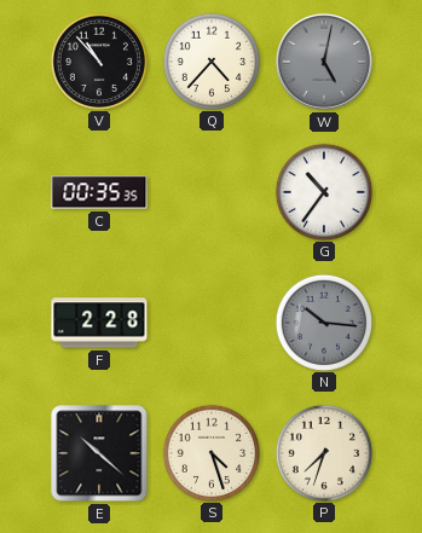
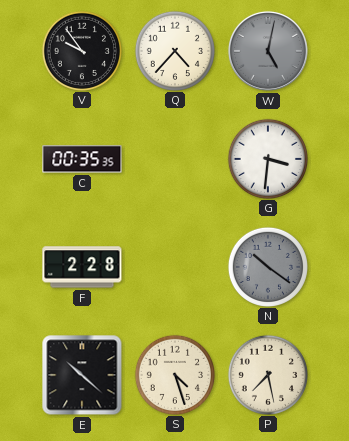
V: 10:53 -> 9:54 (81, 50)
G: 10:36 -> 3:31 (267, 158)
N: 10:16 -> 10:21 (267, 266)
P: 7:33 -> 7:28 (267, 374)
